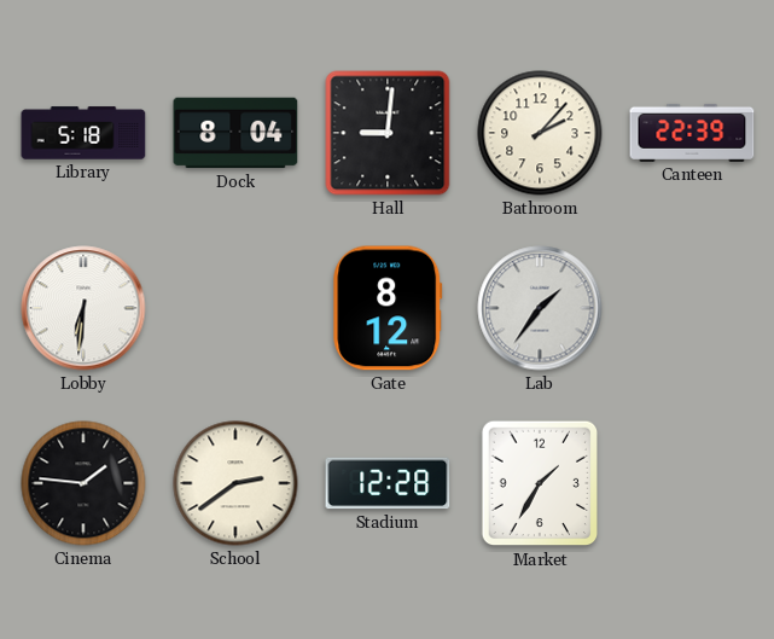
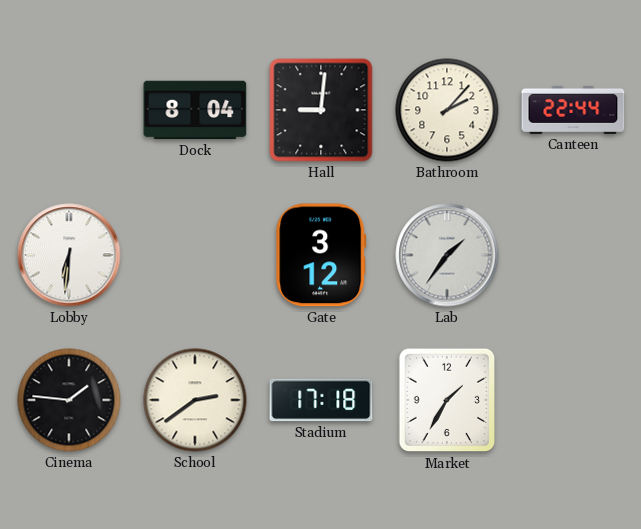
Library: 5:18 -> none (83, 133)
Canteen: 22:39 -> 22:44 (573, 110)
Gate: 8:12 -> 3:12 (321, 255)
Stadium: 12:28 -> 17:18 (321, 400)
